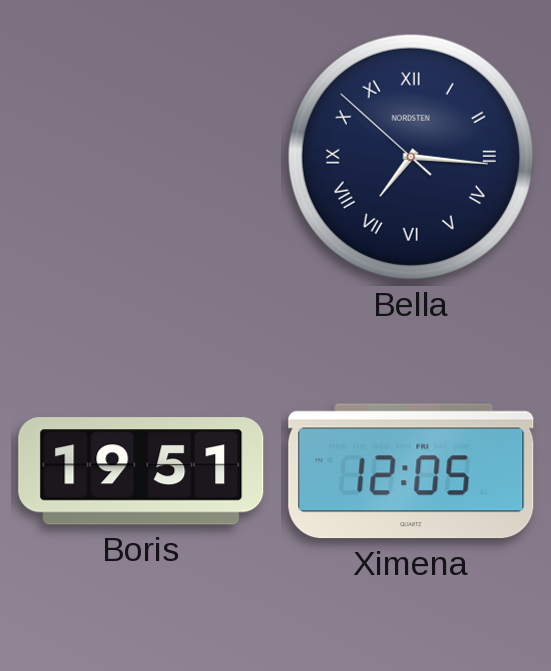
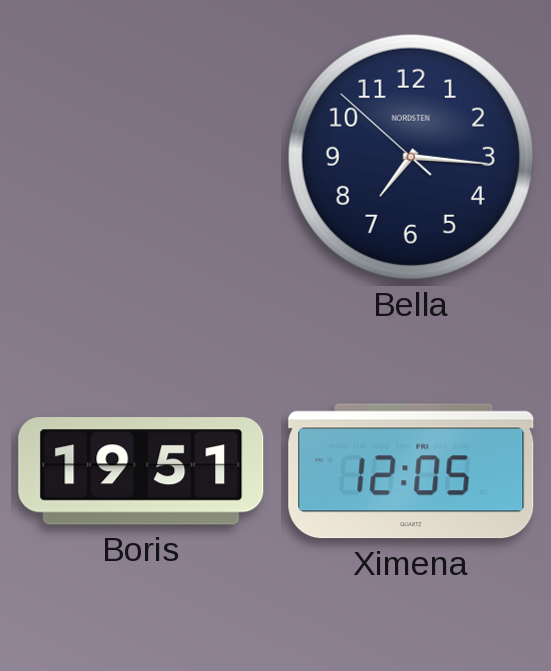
Bella numerals: Roman -> Arabic (411, 157)
